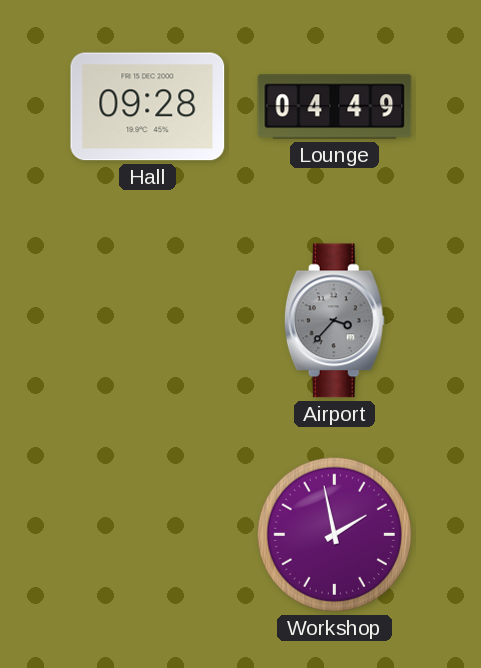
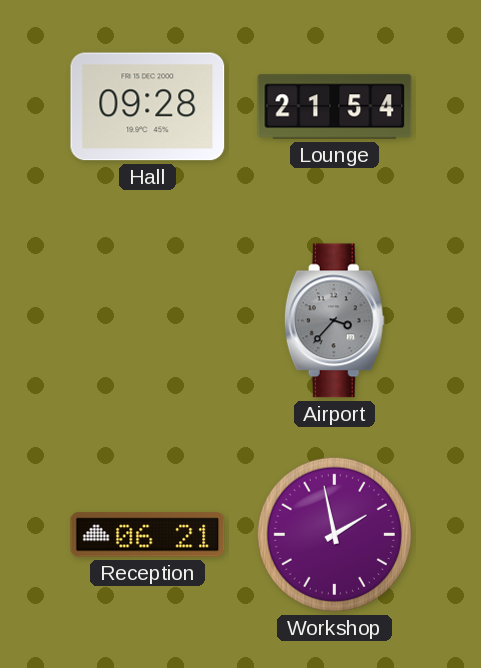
Lounge: 04:49 -> 21:54 (335, 107)
Reception: none -> 06:21 (148, 535)
